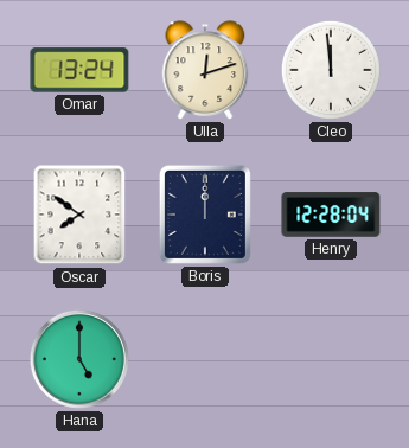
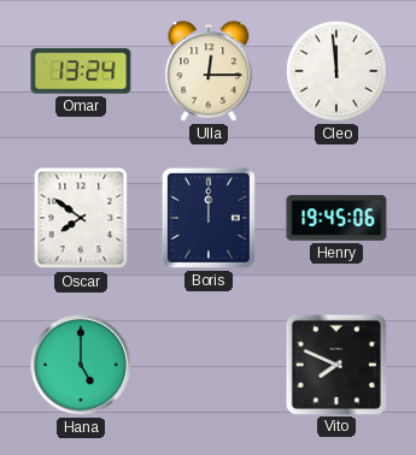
Ulla: 12:12 -> 12:15 (209, 71)
Henry: 12:28 -> 19:45 (336, 218)
Vito: none -> 7:49 (335, 364)
